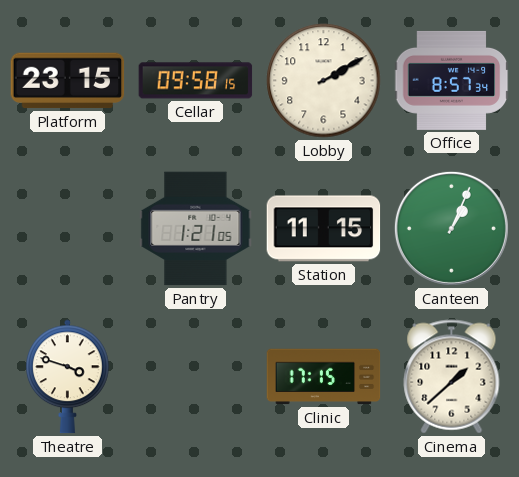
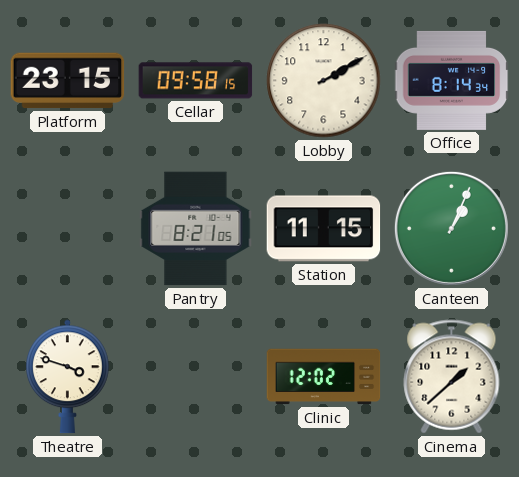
Office: 8:57 -> 8:14 (452, 80)
Pantry: 1:21 -> 8:21 (196, 229)
Clinic: 17:15 -> 12:02 (324, 377)
